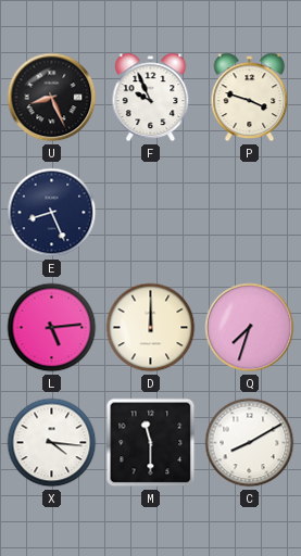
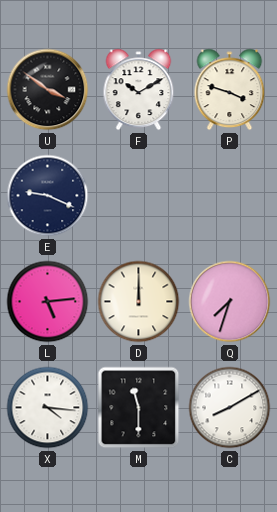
U: 8:26 -> 3:51 (48, 90)
F: 9:56 -> 10:10 (139, 90)
E: 8:26 -> 9:19 (48, 196)
